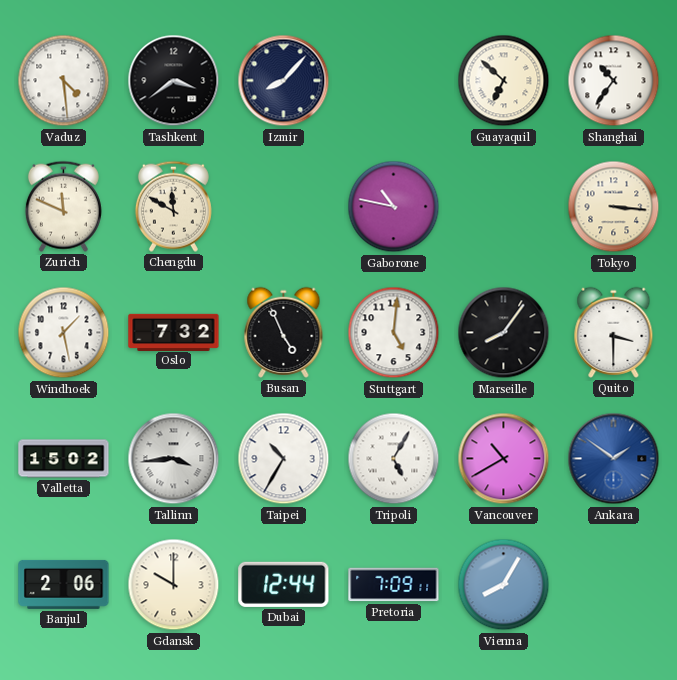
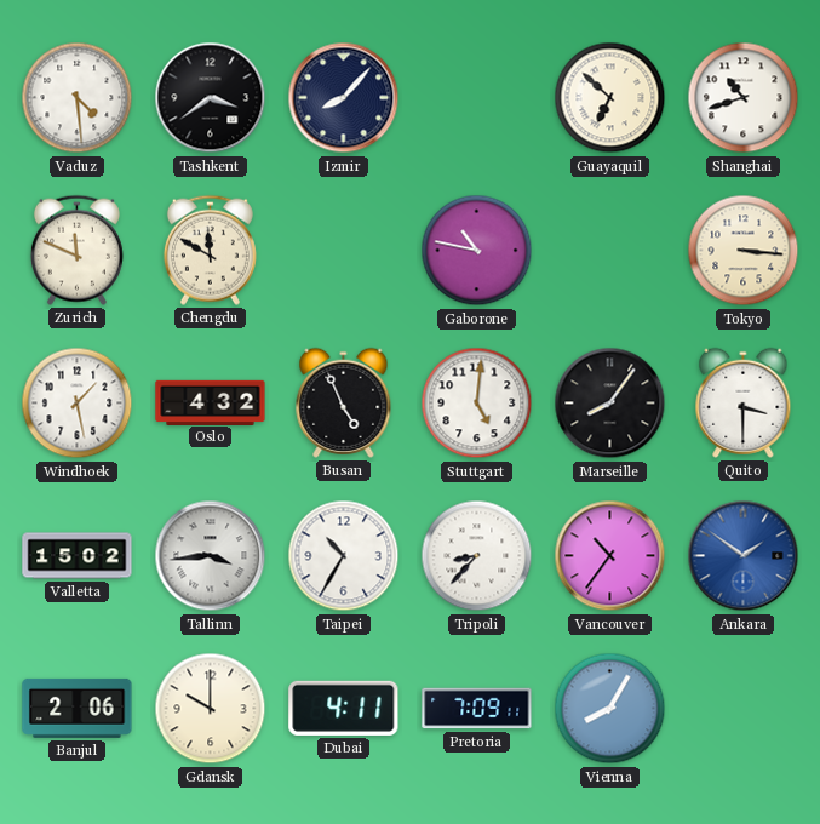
Shanghai: 10:36 -> 10:42 (744, 98)
Oslo: 7:32 -> 4:32 (211, 402)
Tripoli: 5:05 -> 8:37 (477, 556)
Vancouver: 10:40 -> 10:36 (610, 556)
Dubai: 12:44 -> 4:11 (344, 708)
